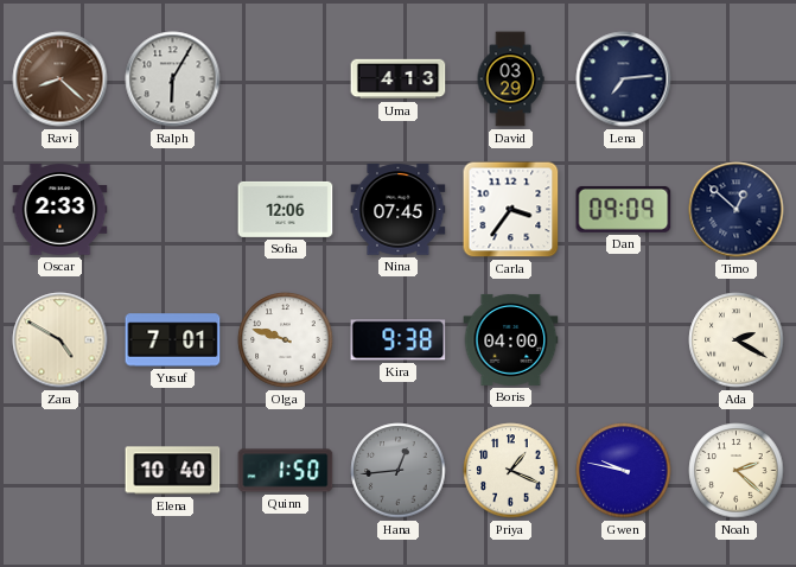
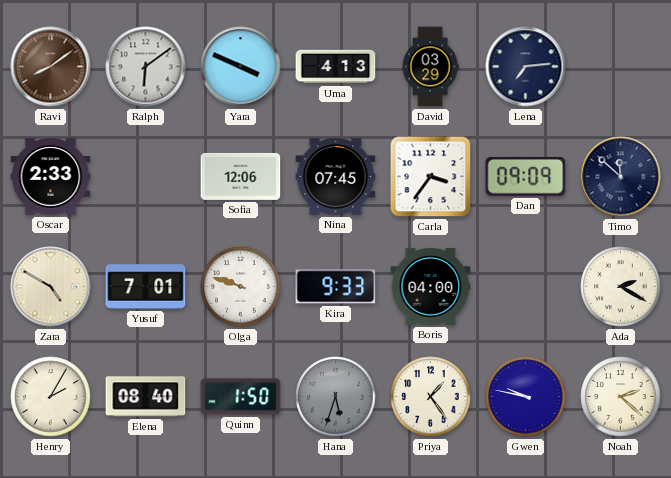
Ravi: 8:22 -> 8:09 (51, 67)
Ralph: 6:05 -> 6:09 (146, 67)
Yara: none -> 3:49 (241, 67)
Timo: 12:52 -> 11:52 (621, 177)
Kira: 9:38 -> 9:33 (336, 287)
Henry: none -> 2:05 (51, 397)
Elena: 10:40 -> 08:40 (146, 397)
Hana: 12:44 -> 5:33 (336, 397)
Priya: 1:19 -> 1:24 (431, 397)
